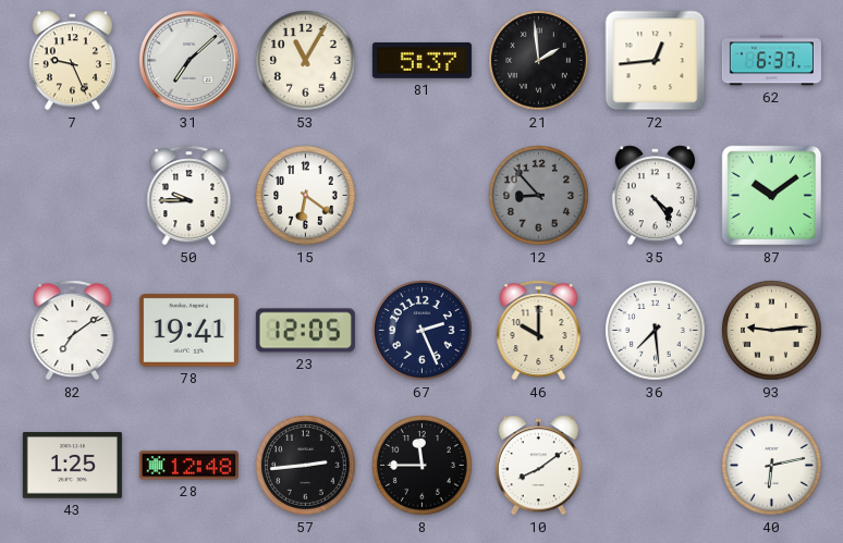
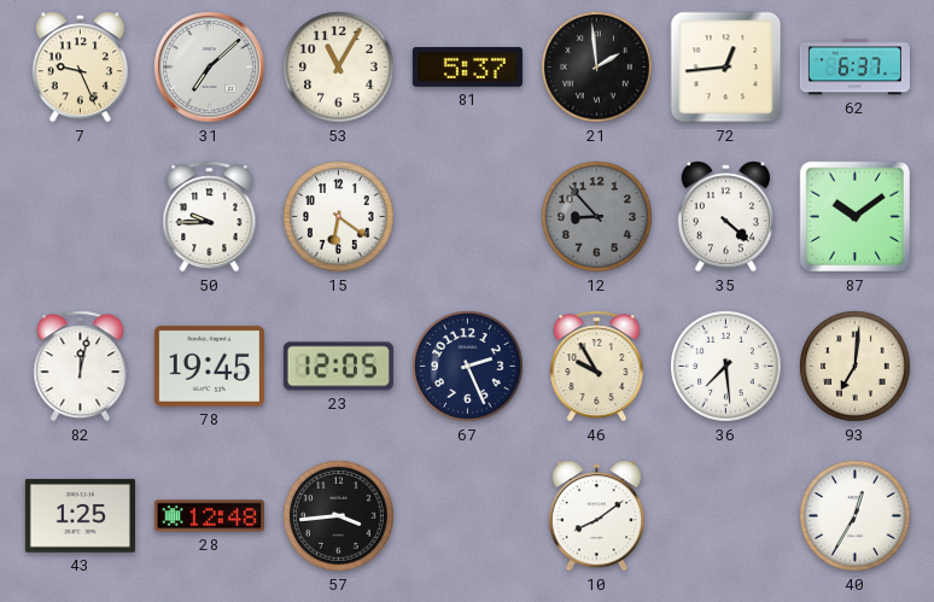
35: 4:24 -> 4:22 (725, 217)
82: 7:09 -> 12:02 (81, 367)
78: 19:41 -> 19:45 (209, 366)
46: 10:00 -> 9:55 (597, 367)
93: 9:14 -> 7:01 (856, 367)
57: 2:44 -> 3:44 (339, 516)
8: 11:45 -> none (423, 466)
40: 6:13 -> 12:35 (856, 516)
